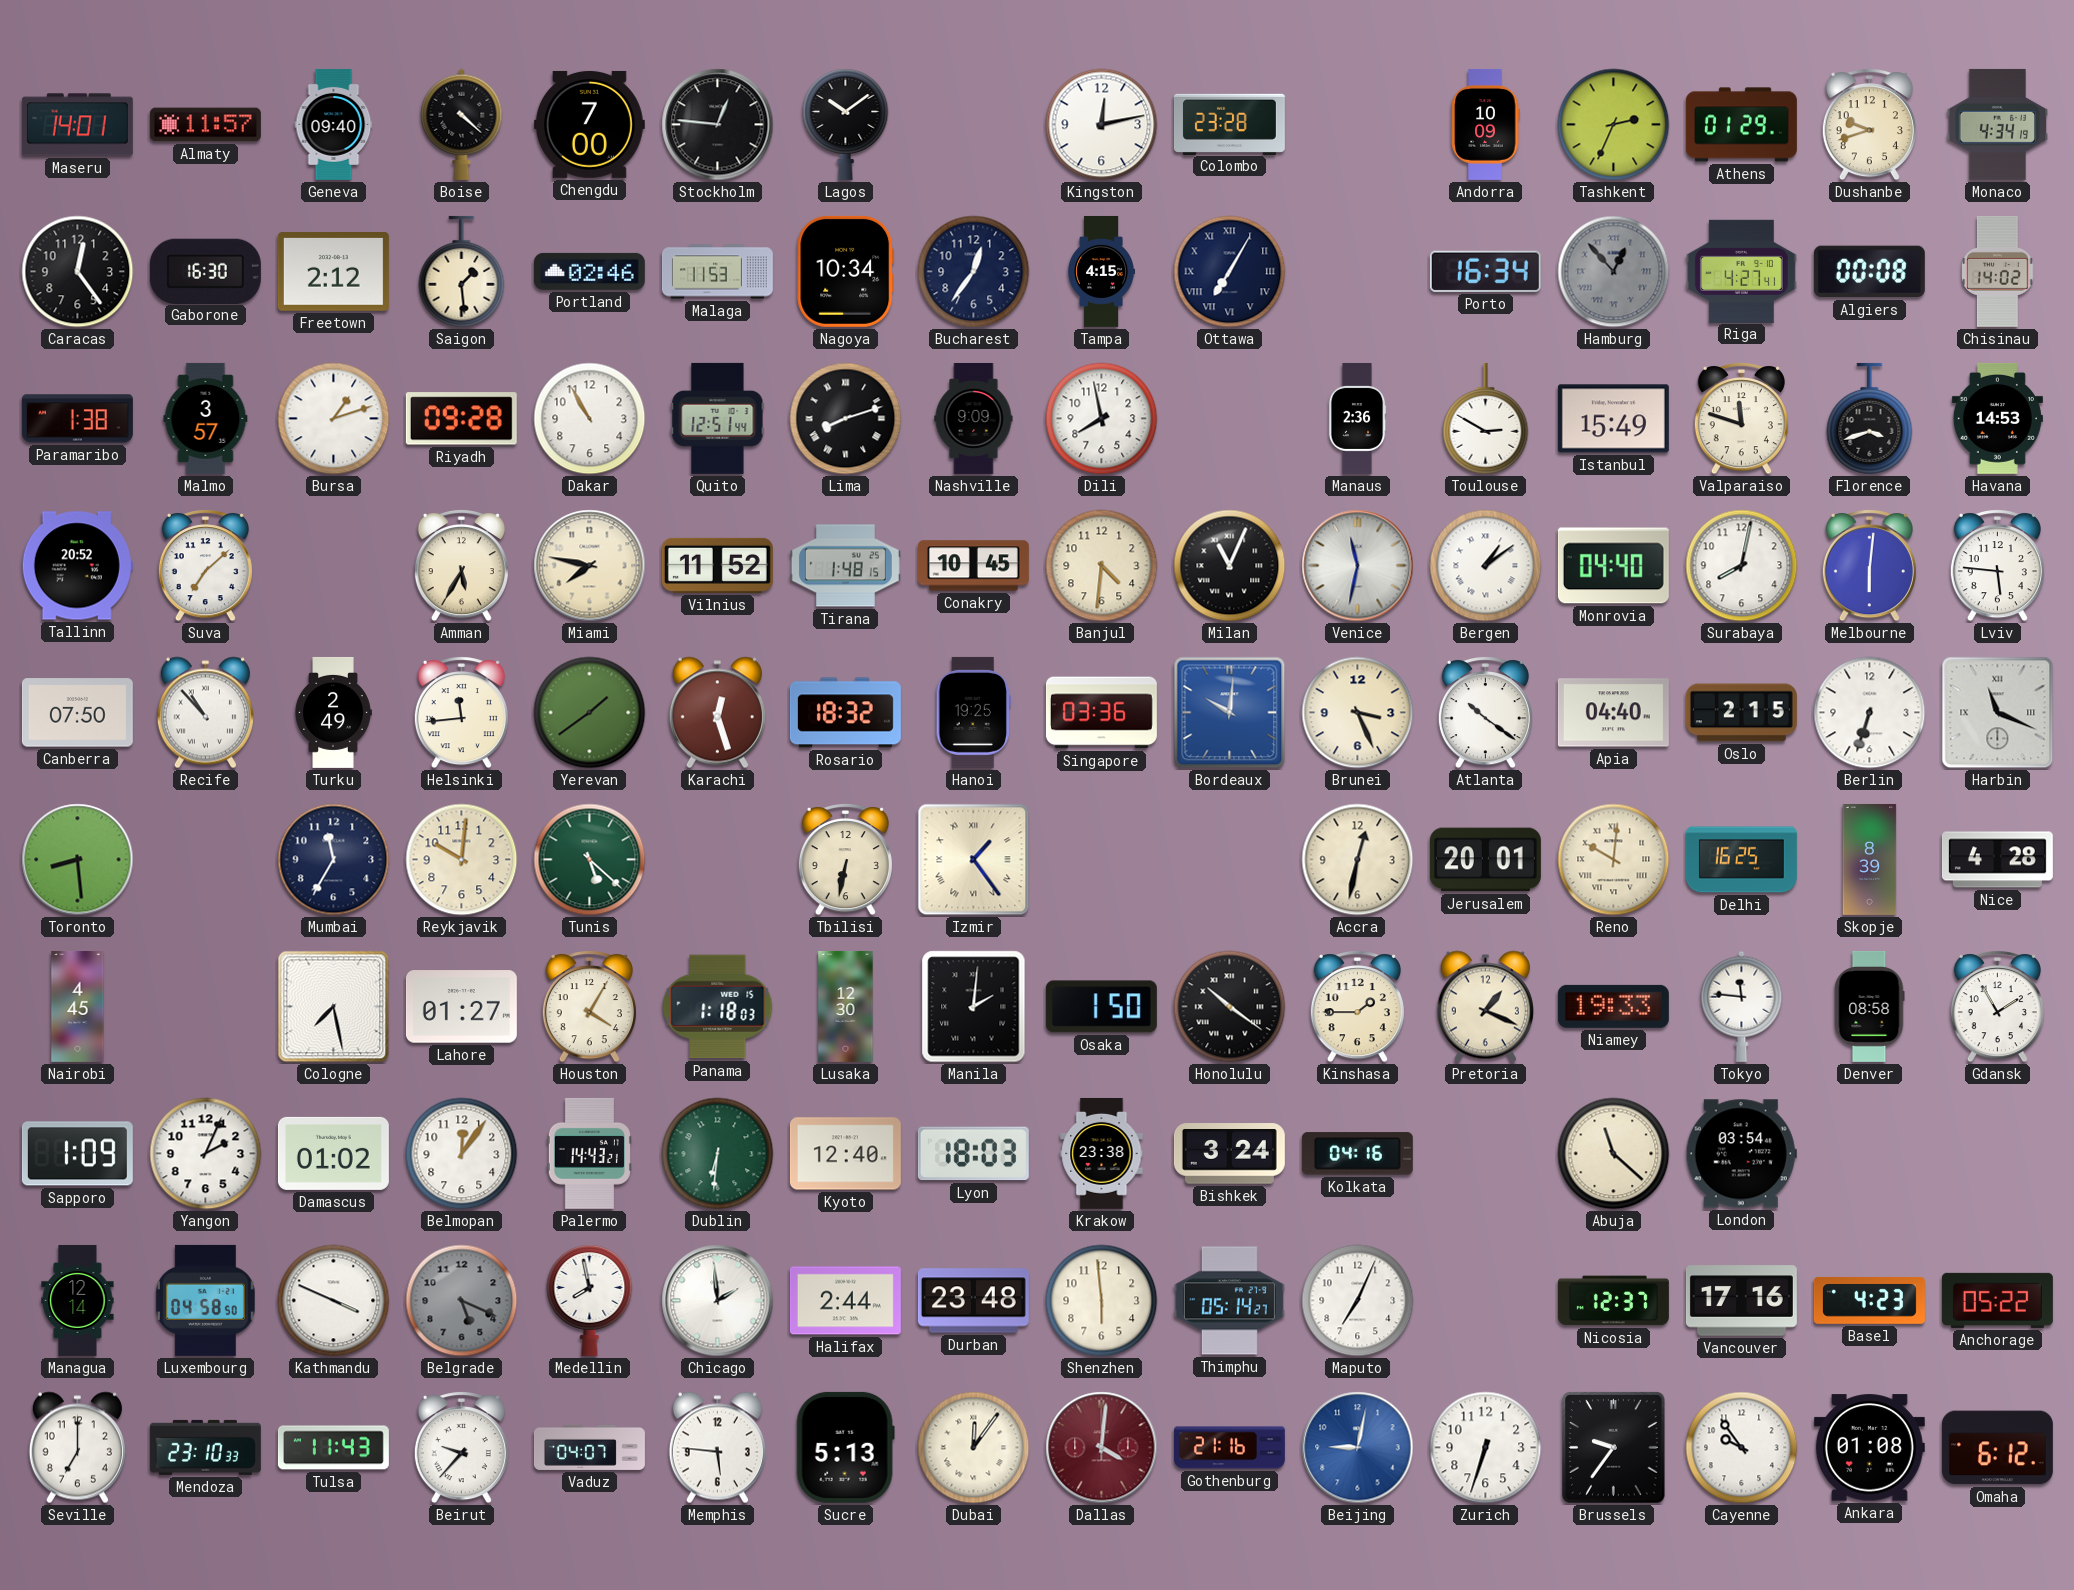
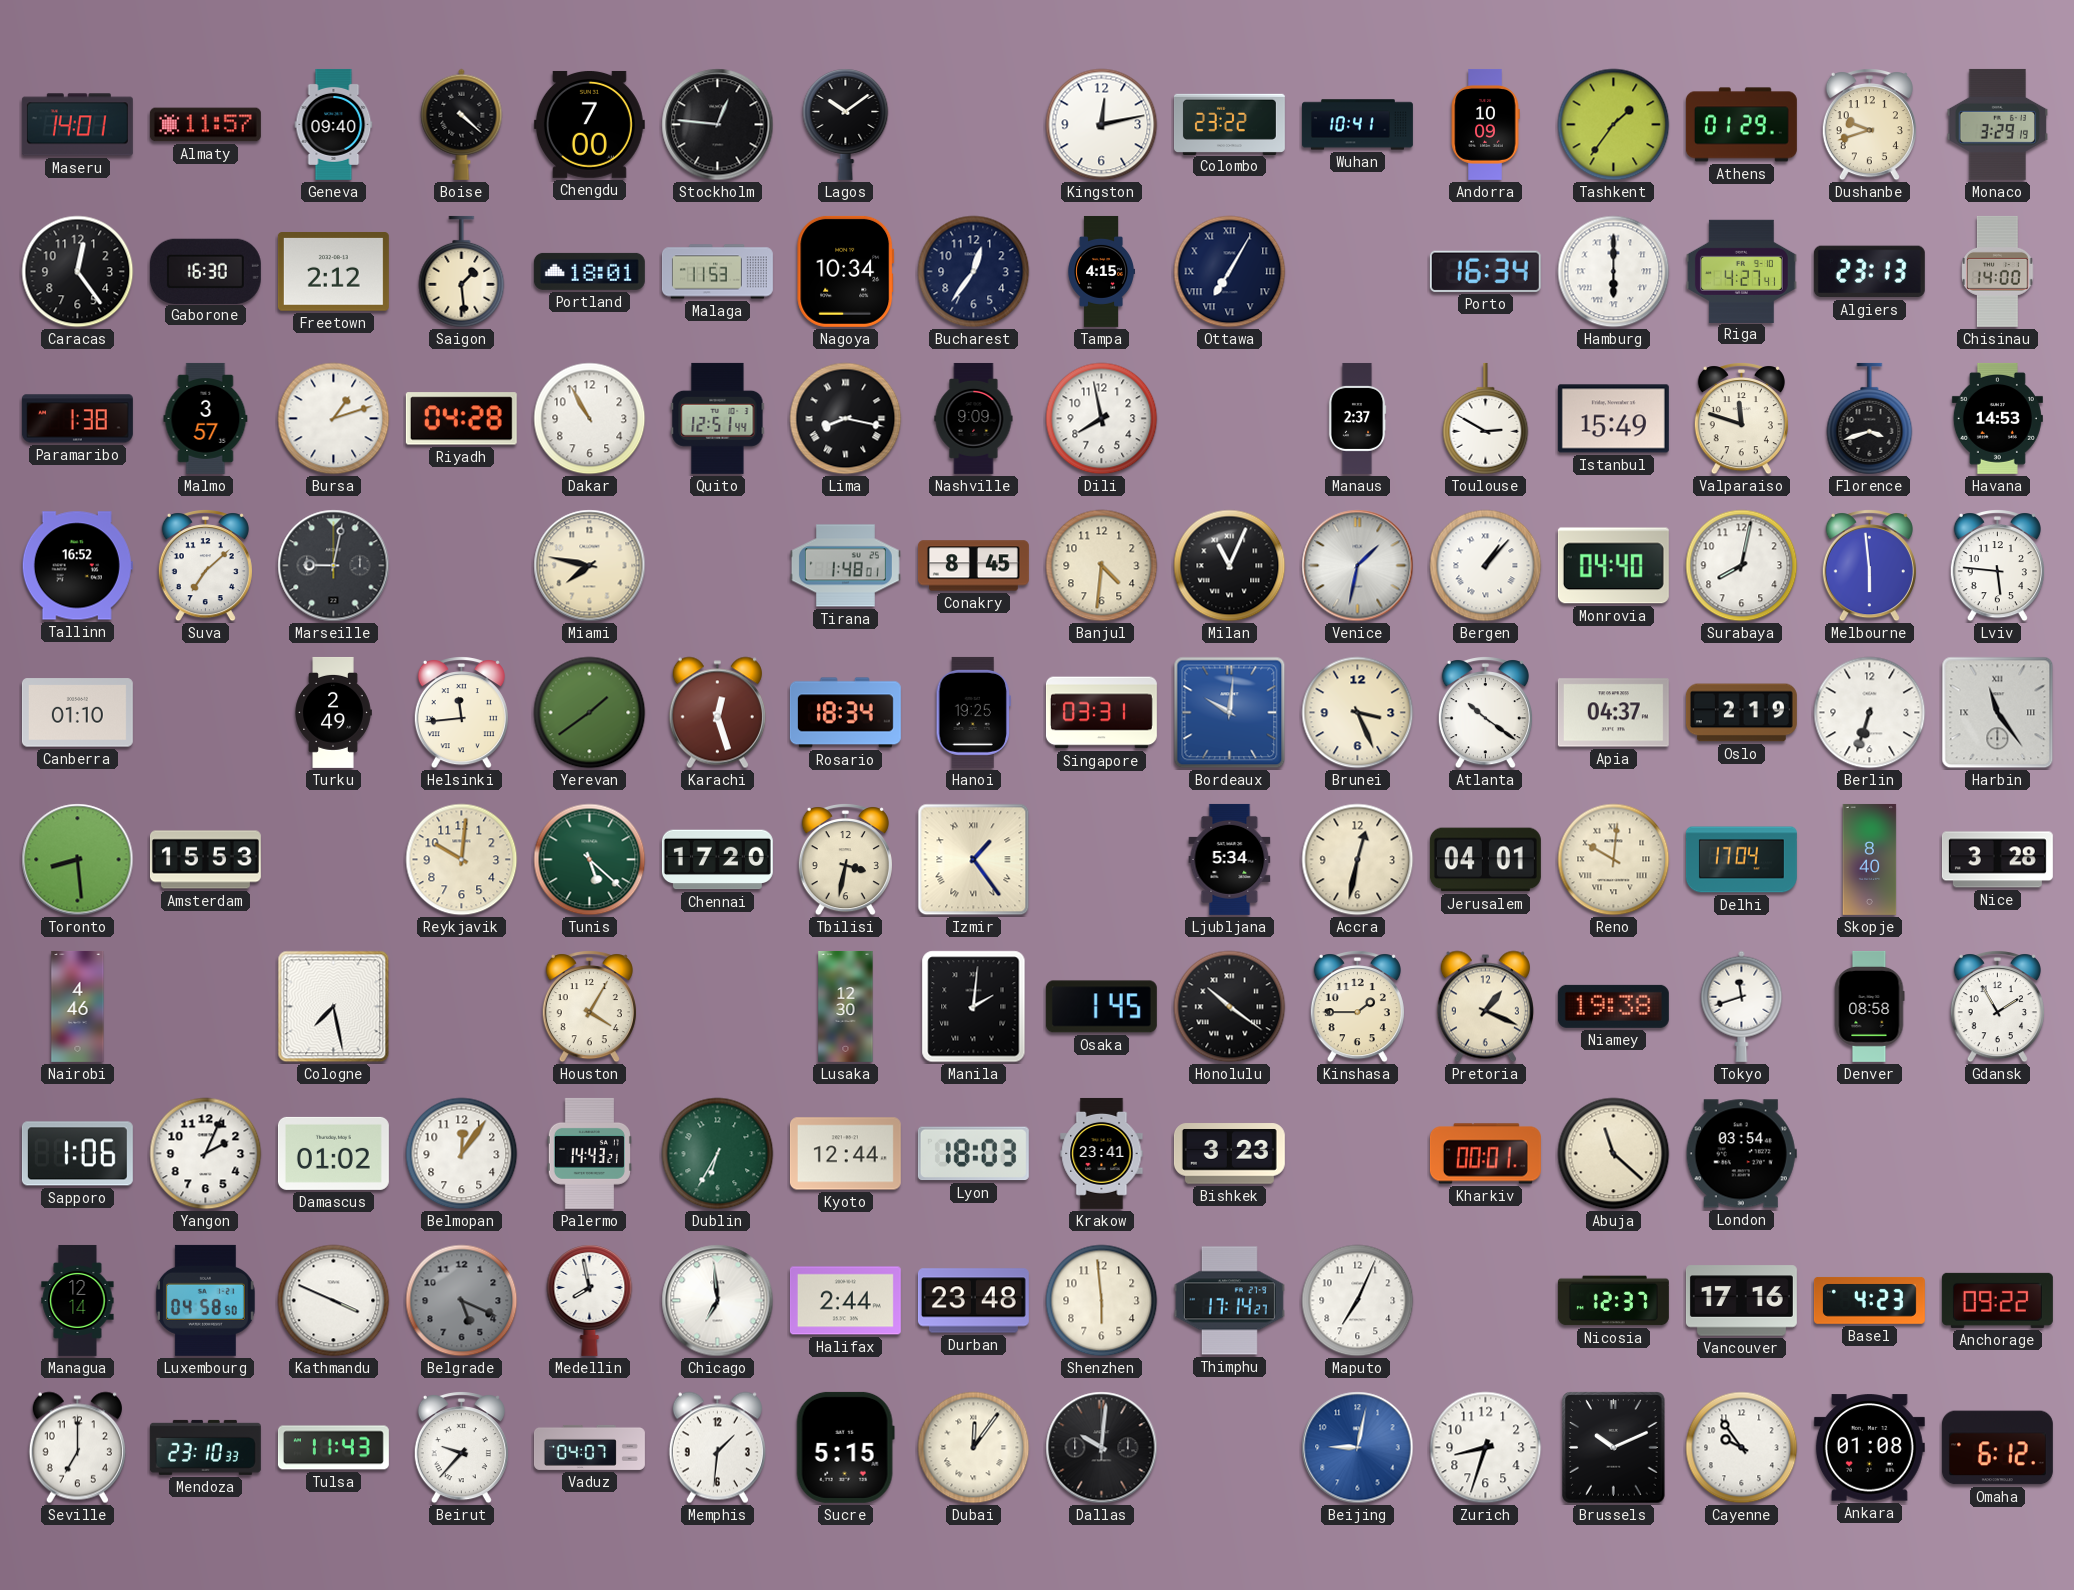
Colombo: 23:28 -> 23:22 (1229, 124)
Wuhan: none -> 10:41 (1357, 125)
Tashkent: 2:34 -> 1:36 (1614, 125)
Monaco: 4:34 -> 3:29 (1998, 124)
Portland: 02:46 -> 18:01 (589, 271)
Hamburg: 12:53 -> 6:00 (1614, 272)
Hamburg dial: grey -> white (1614, 272)
Algiers: 00:08 -> 23:13 (1869, 272)
Chisinau: 14:02 -> 14:00 (1998, 271)
Riyadh: 09:28 -> 04:28 (461, 419)
Lima: 8:12 -> 8:17 (846, 419)
Manaus: 2:36 -> 2:37 (1357, 418)
Tallinn: 20:52 -> 16:52 (77, 566)
Marseille: none -> 9:02 (334, 566)
Amman: 5:35 -> none (461, 566)
Vilnius: 11:52 -> none (717, 565)
Tirana: 1:48:15 -> 1:48:01 (845, 566)
Conakry: 10:45 -> 8:45 (973, 566)
Venice: 11:32 -> 1:32 (1358, 566)
Bergen: 1:09 -> 1:07 (1486, 566)
Melbourne: 6:01 -> 5:59 (1869, 566)
Canberra: 07:50 -> 01:10 (77, 713)
Recife: 10:53 -> none (205, 713)
Rosario: 18:32 -> 18:34 (845, 713)
Singapore: 03:36 -> 03:31 (1101, 713)
Apia: 04:40 -> 04:37 (1613, 713)
Oslo: 2:15 -> 2:19 (1741, 713)
Harbin: 11:19 -> 11:24 (1998, 713)
Amsterdam: none -> 15:53 (205, 860)
Mumbai: 11:35 -> none (334, 860)
Chennai: none -> 17:20 (717, 860)
Tbilisi: 6:32 -> 3:32 (845, 860)
Ljubljana: none -> 5:34 (1230, 859)
Jerusalem: 20:01 -> 04:01 (1485, 860)
Delhi: 16:25 -> 17:04 (1741, 860)
Skopje: 8:39 -> 8:40 (1870, 859)
Nice: 4:28 -> 3:28 (1997, 860)
Nairobi: 4:45 -> 4:46 (78, 1006)
Lahore: 01:27 -> none (461, 1007)
Panama: 1:18 -> none (718, 1007)
Osaka: 1:50 -> 1:45 (1101, 1007)
Niamey: 19:33 -> 19:38 (1613, 1006)
Tokyo: 11:46 -> 11:42 (1742, 1006)
Sapporo: 1:09 -> 1:06 (77, 1154)
Dublin: 6:31 -> 6:35 (718, 1154)
Kyoto: 12:40 -> 12:44 (845, 1154)
Krakow: 23:38 -> 23:41 (1102, 1153)
Bishkek: 3:24 -> 3:23 (1229, 1154)
Kolkata: 04:16 -> none (1357, 1154)
Kharkiv: none -> 00:01 (1485, 1154)
Chicago: 1:59 -> 6:59 (718, 1301)
Thimphu: 05:14 -> 17:14 (1229, 1301)
Anchorage: 05:22 -> 09:22 (1997, 1300)
Memphis: 5:46 -> 1:31 (717, 1448)
Sucre: 5:13 -> 5:15 (845, 1447)
Dallas: 4:01 -> 10:01 (1102, 1448)
Dallas dial: burgundy -> black (1102, 1448)
Gothenburg: 21:16 -> none (1229, 1448)
Zurich: 6:33 -> 8:33 (1486, 1448)
Brussels: 9:36 -> 10:11 (1614, 1448)
